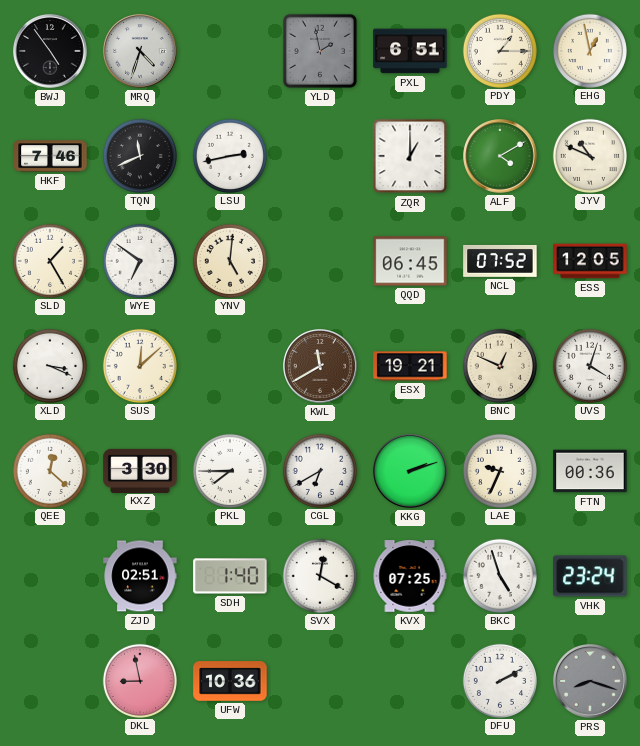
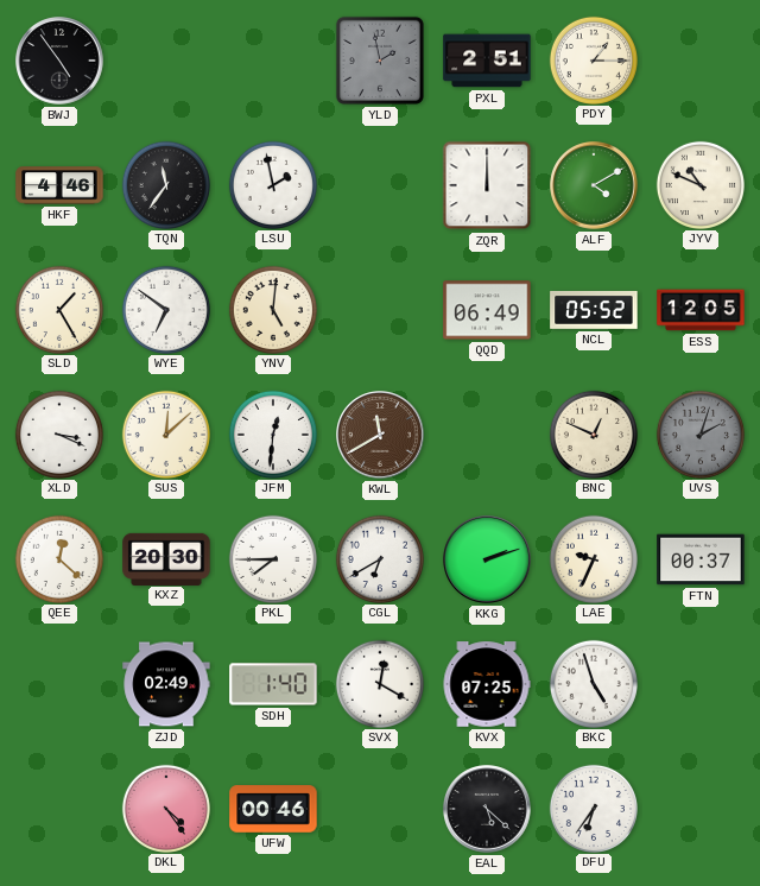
MRQ: 4:33 -> none (140, 51)
PXL: 6:51 -> 2:51 (487, 61)
EHG: 12:58 -> none (589, 50)
HKF: 7:46 -> 4:46 (59, 185)
TQN: 11:41 -> 11:36 (165, 184)
LSU: 2:43 -> 1:58 (272, 184)
ZQR: 1:00 -> 12:00 (487, 185)
QQD: 06:45 -> 06:49 (487, 310)
NCL: 07:52 -> 05:52 (594, 310)
JFM: none -> 12:31 (272, 433)
ESX: 19:21 -> none (410, 366)
UVS: 4:03 -> 2:03 (699, 433)
UVS dial: white -> grey (699, 433)
KXZ: 3:30 -> 20:30 (166, 558)
FTN: 00:36 -> 00:37 (701, 559)
ZJD: 02:51 -> 02:49 (166, 684)
VHK: 23:24 -> none (590, 576)
DKL: 8:58 -> 4:24 (165, 808)
UFW: 10:36 -> 00:46 (273, 809)
EAL: none -> 5:22 (487, 809)
DFU: 2:10 -> 6:36 (593, 808)
PRS: 8:18 -> none (590, 681)
